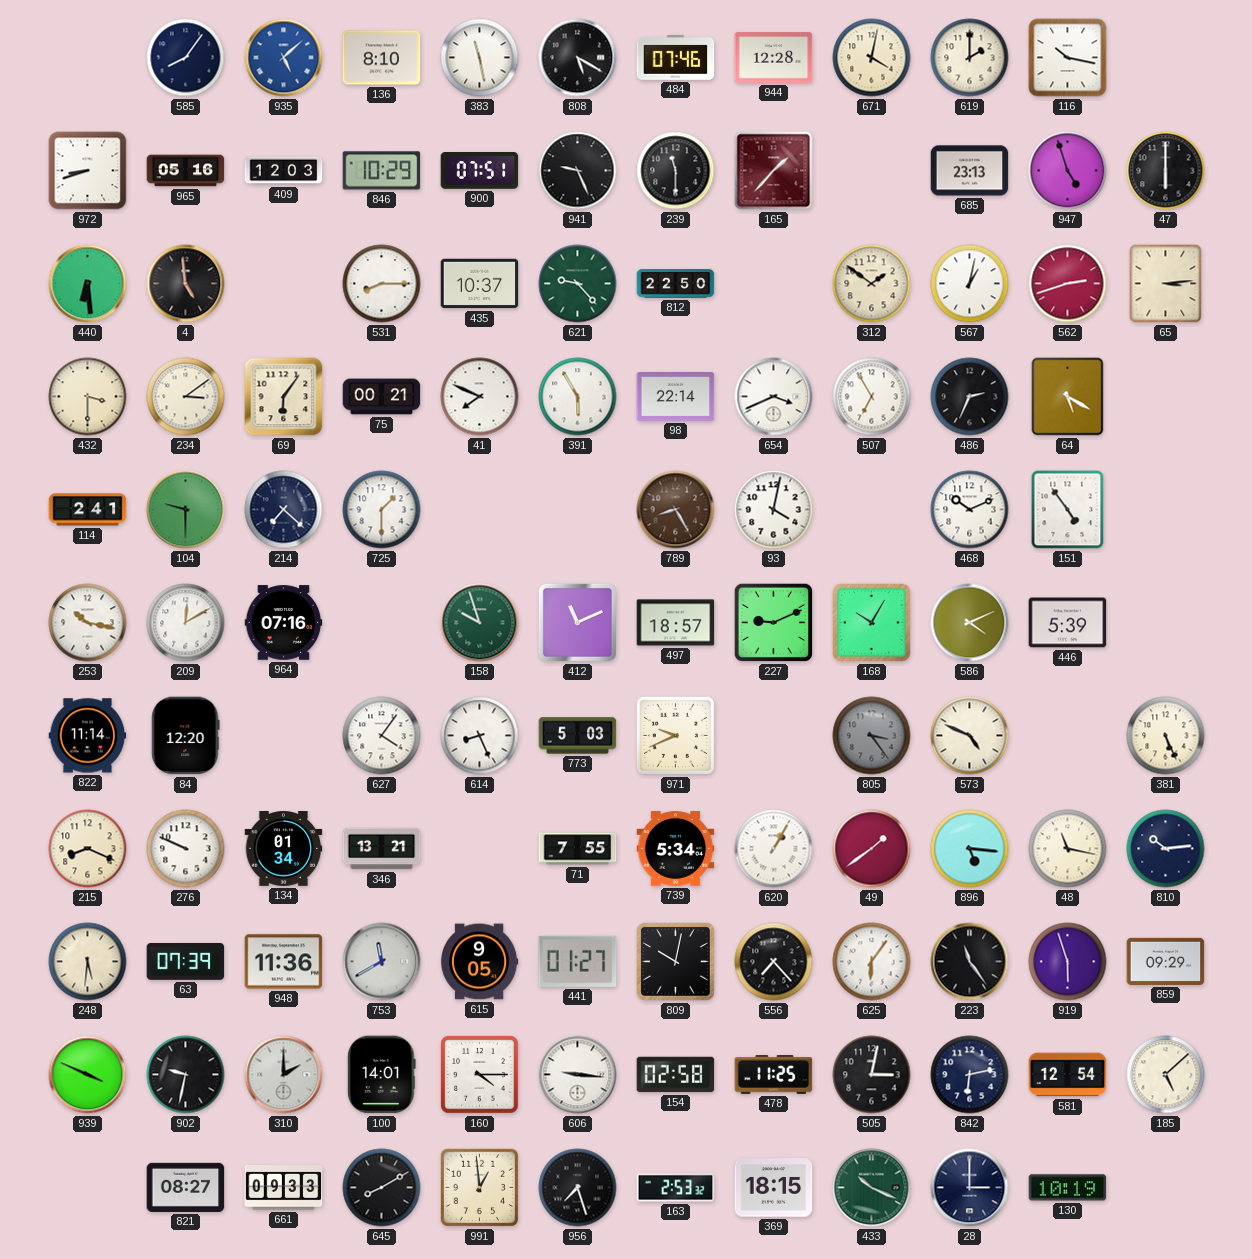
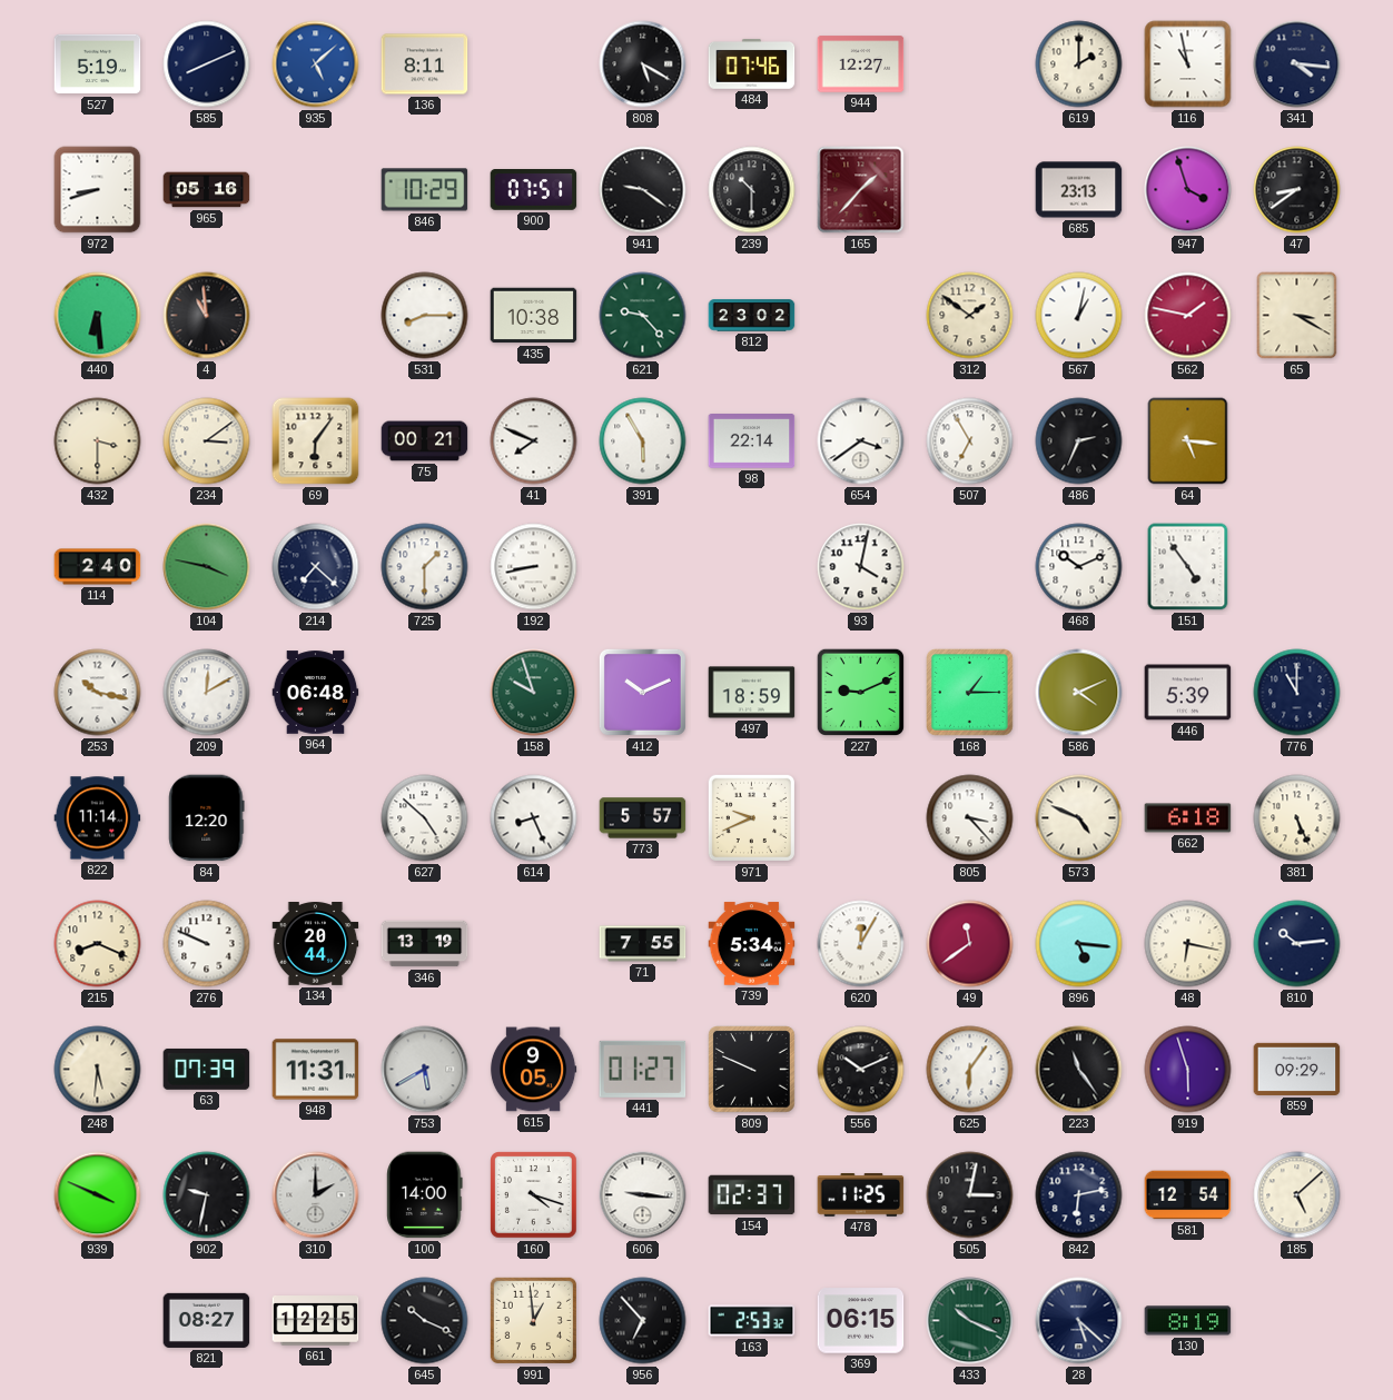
527: none -> 5:19 (98, 64)
585: 8:06 -> 8:11 (207, 64)
136: 8:10 -> 8:11 (425, 64)
383: 11:28 -> none (480, 58)
944: 12:28 -> 12:27 (861, 64)
671: 4:02 -> none (872, 58)
116: 10:17 -> 10:58 (1188, 64)
341: none -> 4:16 (1297, 64)
409: 12:03 -> none (284, 171)
941: 9:26 -> 9:21 (643, 190)
239: 11:30 -> 10:30 (752, 190)
947: 4:57 -> 3:57 (1188, 190)
47: 6:00 -> 8:39 (1297, 190)
4: 4:59 -> 10:59 (207, 316)
435: 10:37 -> 10:38 (534, 316)
812: 22:50 -> 23:02 (752, 316)
562: 2:42 -> 1:47 (1188, 316)
65: 3:14 -> 3:20 (1297, 316)
654: 3:41 -> 3:39 (861, 441)
64: 5:20 -> 5:16 (1188, 441)
114: 2:41 -> 2:40 (98, 567)
104: 9:30 -> 3:47 (207, 567)
192: none -> 8:43 (534, 567)
789: 8:25 -> none (676, 510)
964: 07:16 -> 06:48 (316, 693)
412: 11:11 -> 10:11 (642, 692)
497: 18:57 -> 18:59 (752, 693)
168: 10:05 -> 1:15 (970, 693)
776: none -> 11:00 (1297, 693)
627: 4:06 -> 4:52 (425, 818)
773: 5:03 -> 5:57 (643, 818)
805: 3:24 -> 3:23 (970, 818)
805 dial: grey -> white (970, 818)
662: none -> 6:18 (1188, 818)
134: 01:34 -> 20:44 (316, 944)
346: 13:21 -> 13:19 (425, 944)
620: 1:05 -> 12:05 (861, 944)
49: 1:39 -> 11:39 (970, 944)
48: 11:17 -> 6:17 (1188, 944)
948: 11:36 -> 11:31 (316, 1070)
753: 11:40 -> 5:40 (425, 1070)
809: 10:02 -> 9:49 (752, 1070)
556: 7:23 -> 10:11 (861, 1070)
100: 14:01 -> 14:00 (425, 1195)
160: 4:15 -> 4:18 (534, 1195)
154: 02:58 -> 02:37 (752, 1195)
661: 09:33 -> 12:25 (316, 1321)
645: 8:10 -> 10:19 (425, 1321)
956: 7:27 -> 6:53 (643, 1321)
369: 18:15 -> 06:15 (861, 1321)
28: 3:00 -> 5:22 (1079, 1321)
130: 10:19 -> 8:19 (1188, 1321)
